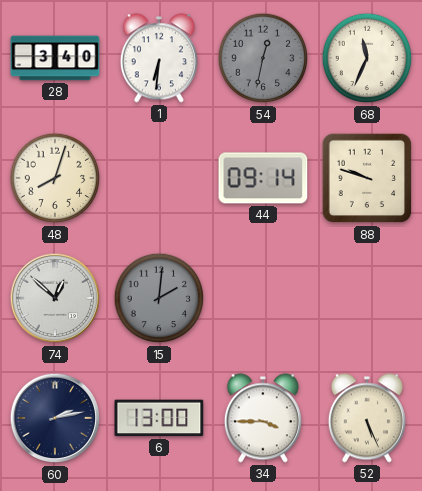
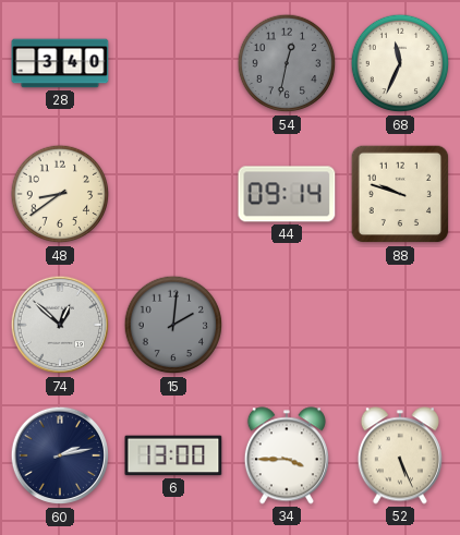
1: 6:31 -> none (159, 58)
48: 8:03 -> 8:39 (60, 194)
